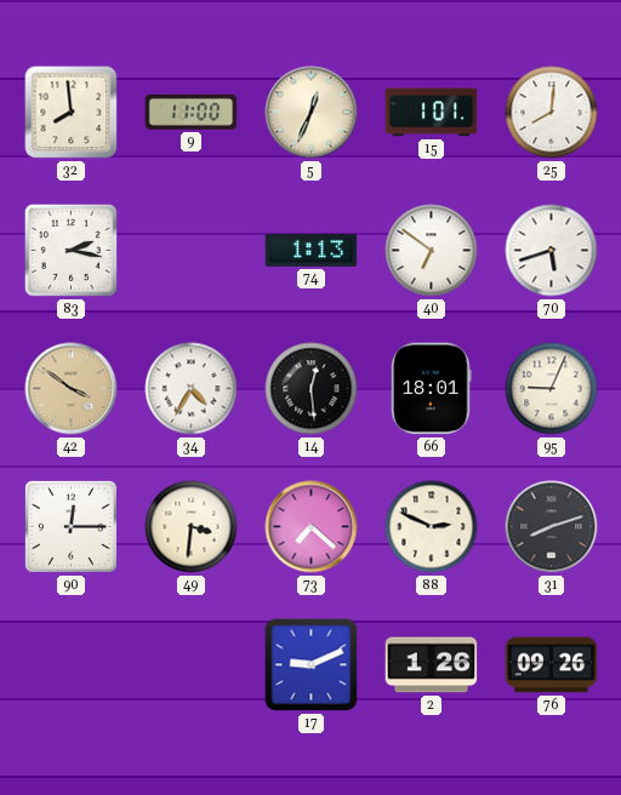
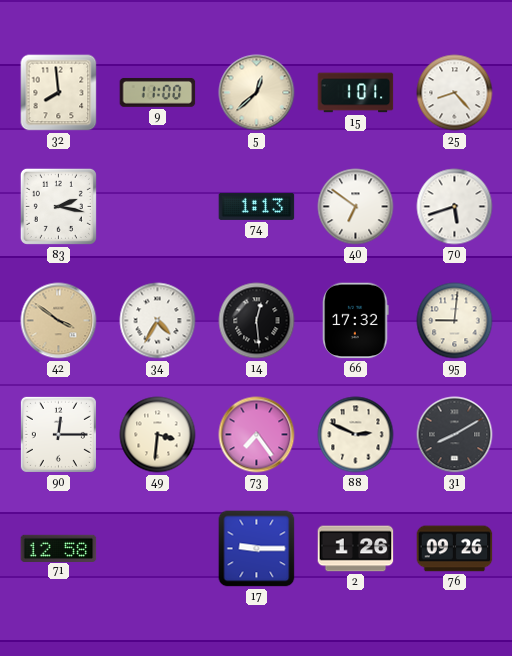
5: 12:34 -> 12:38 (257, 93)
25: 8:01 -> 8:23 (455, 93)
66: 18:01 -> 17:32 (356, 321)
95: 9:04 -> 9:01 (455, 321)
73: 7:22 -> 7:24 (257, 435)
31: 8:12 -> 8:10 (455, 435)
71: none -> 12:58 (59, 548)
17: 9:11 -> 9:15 (257, 549)
